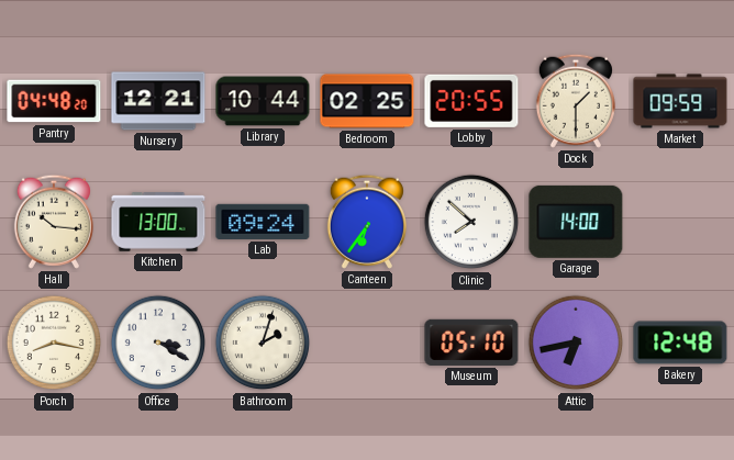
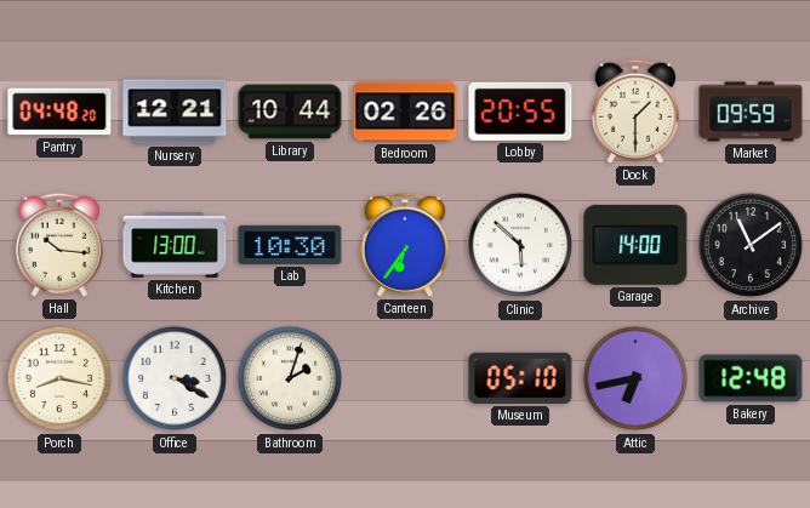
Bedroom: 02:25 -> 02:26 (405, 112)
Lab: 09:24 -> 10:30 (290, 245)
Clinic: 7:52 -> 5:52 (520, 245)
Archive: none -> 11:09 (751, 245)
